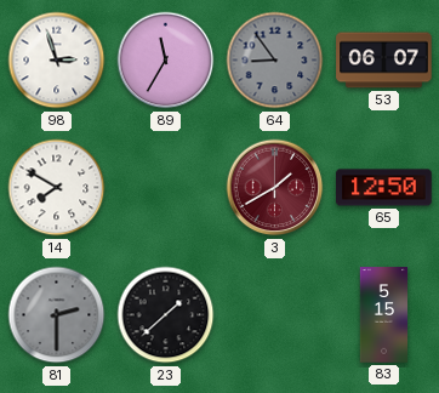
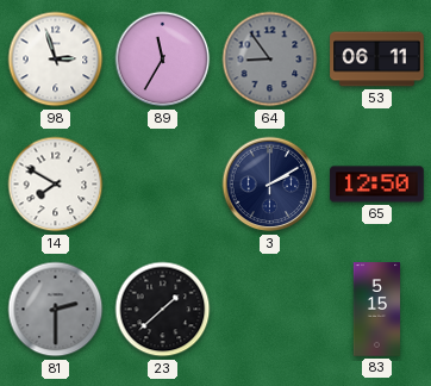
53: 06:07 -> 06:11 (377, 60)
3: 1:40 -> 2:10 (270, 185)
3 dial: burgundy -> navy (270, 185)
